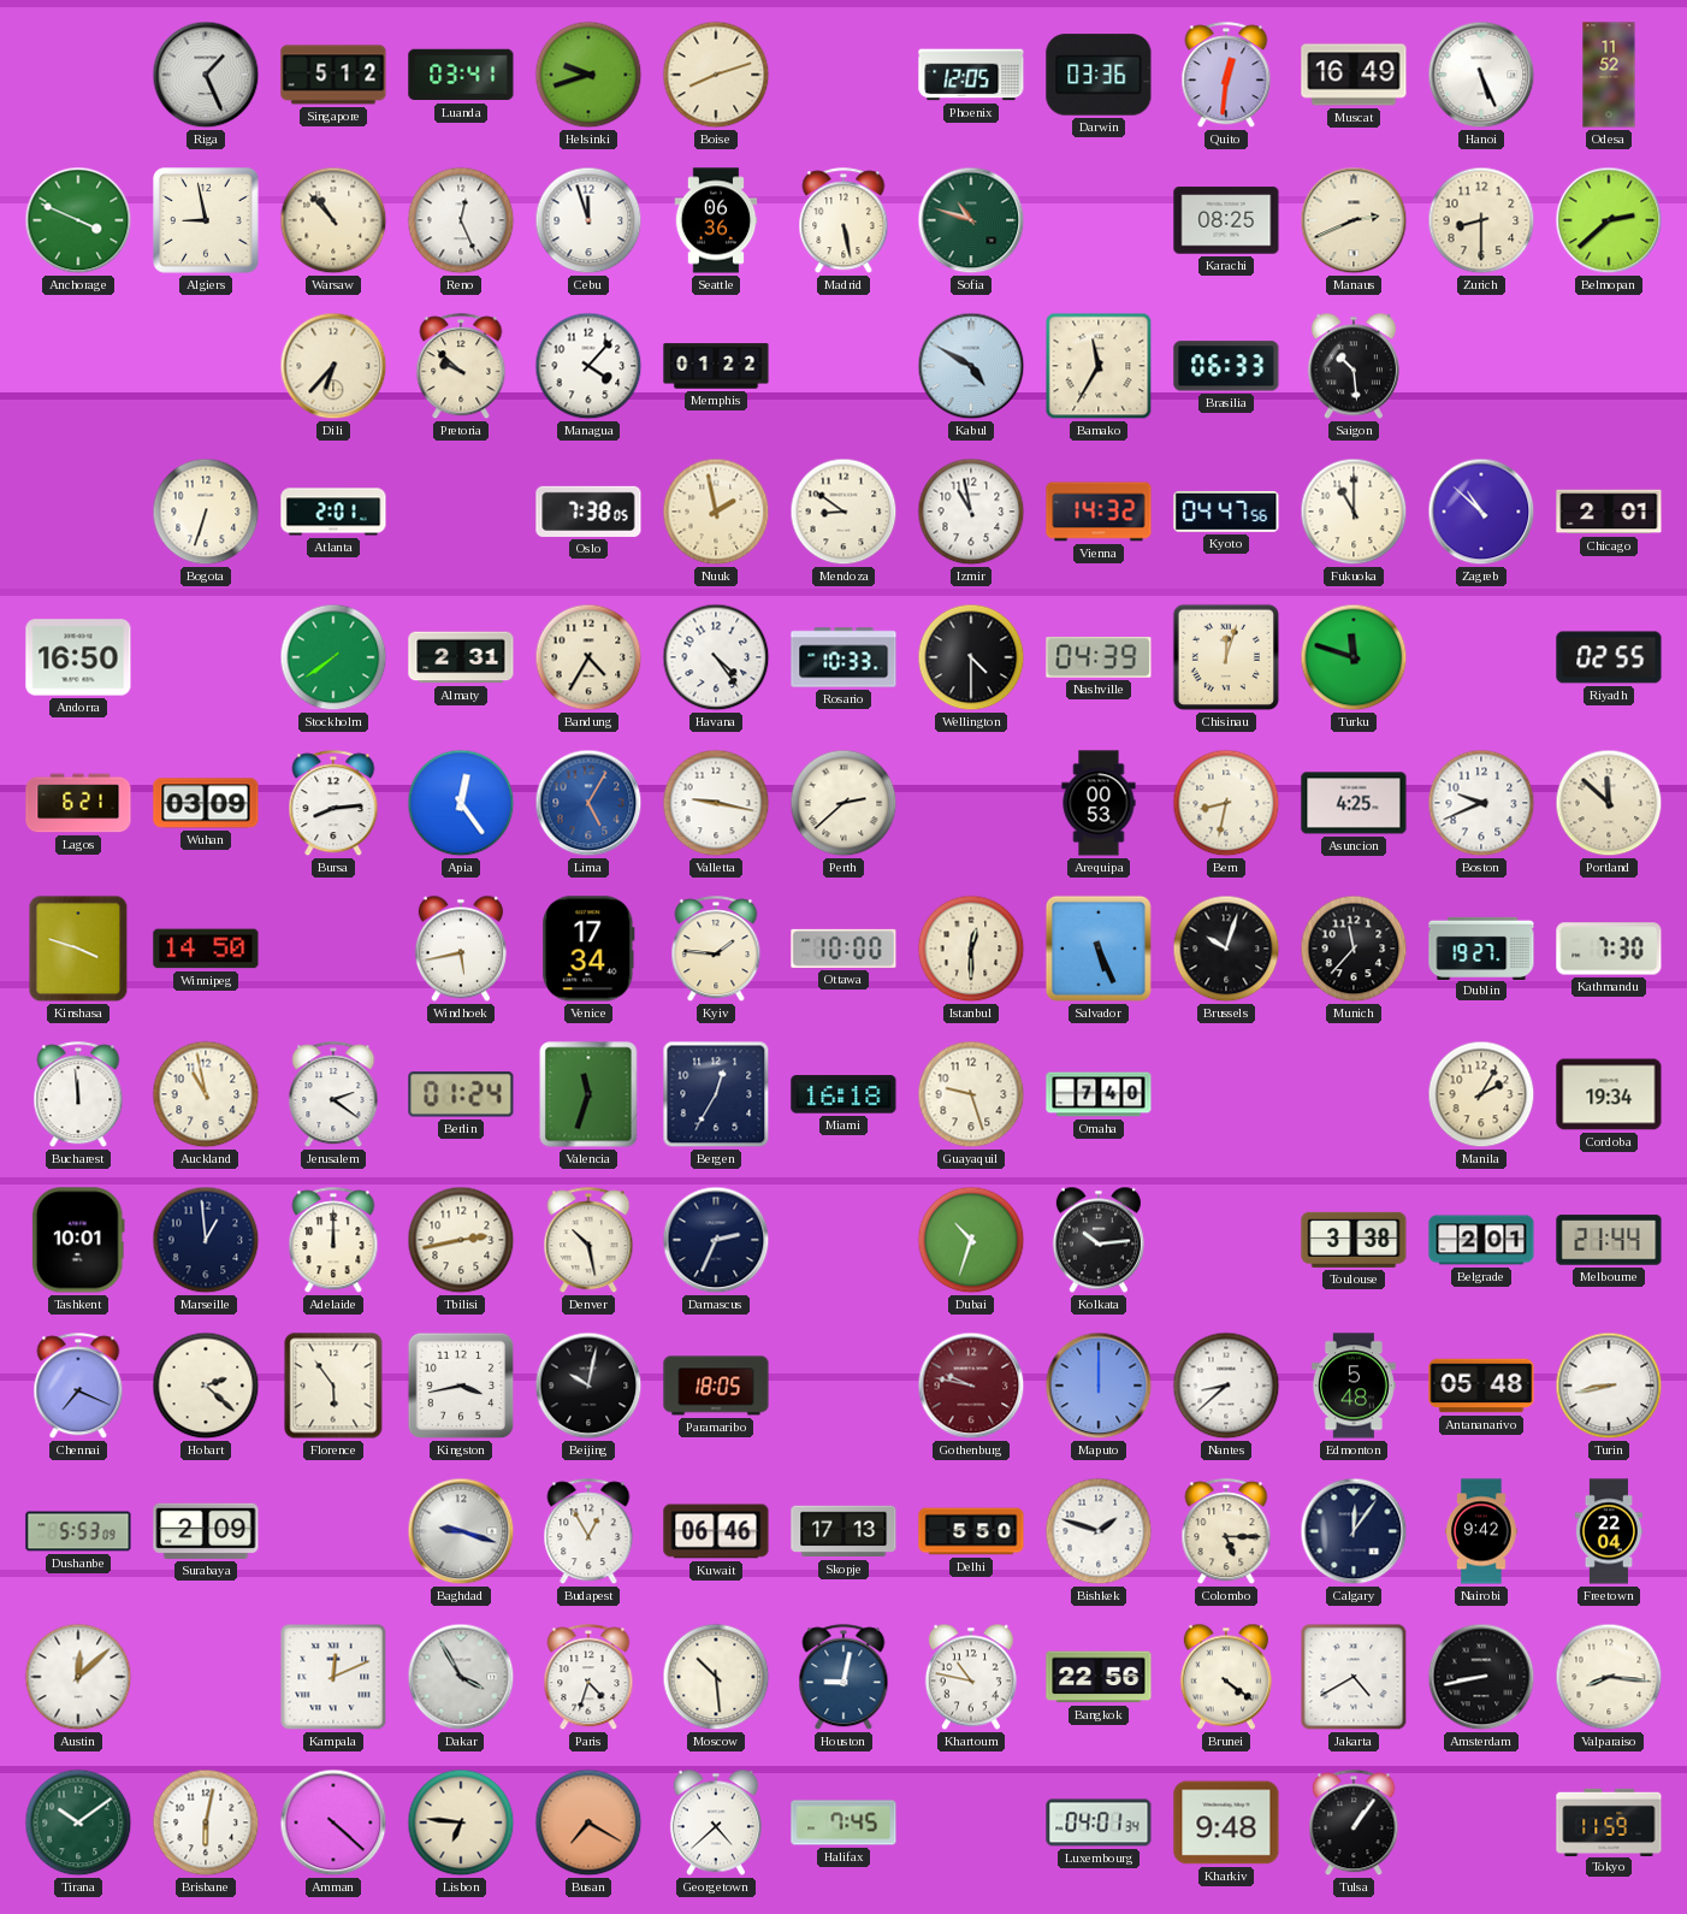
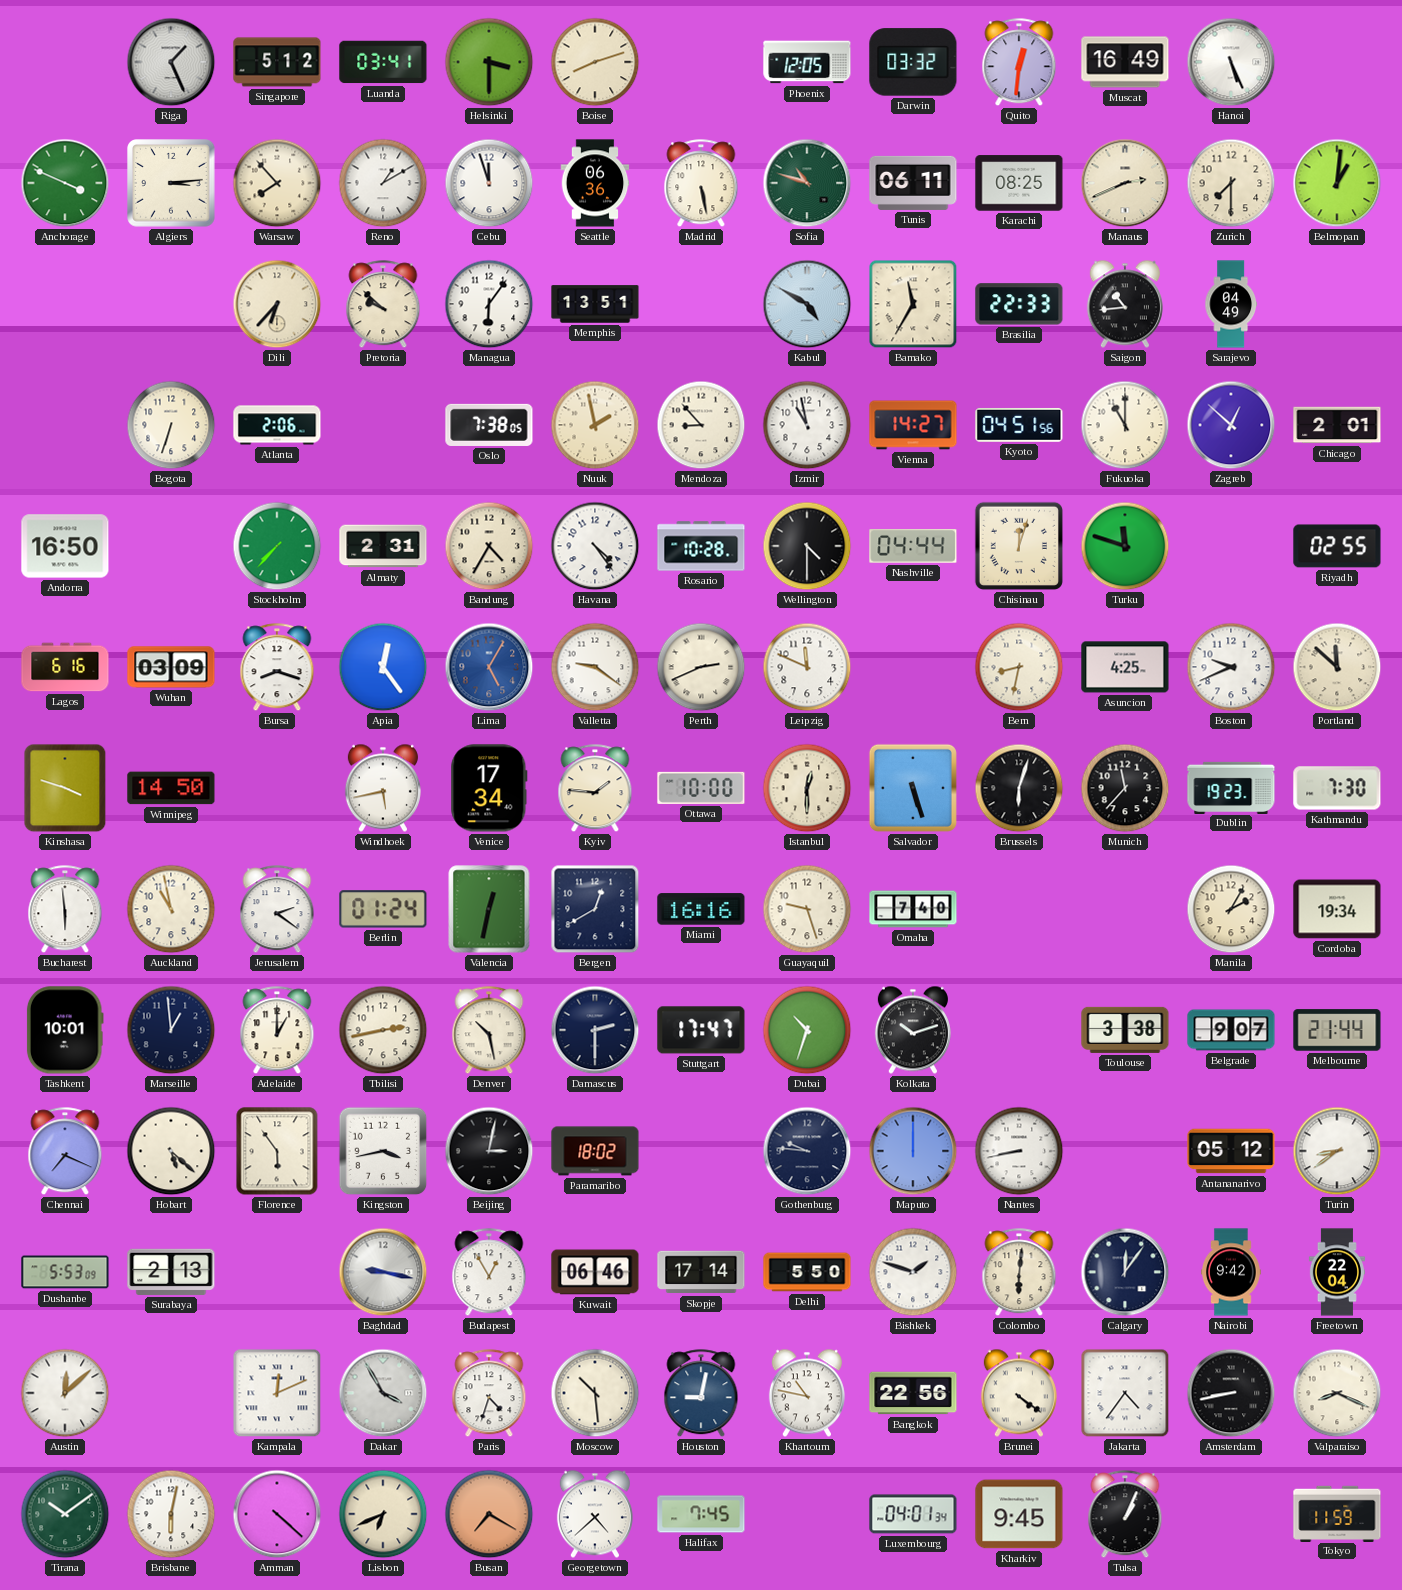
Helsinki: 9:42 -> 3:30 (489, 62)
Darwin: 03:36 -> 03:32 (913, 62)
Odesa: 11:52 -> none (1609, 75)
Algiers: 8:58 -> 3:14 (171, 183)
Warsaw: 10:53 -> 7:53 (277, 183)
Reno: 12:26 -> 1:10 (383, 183)
Tunis: none -> 06:11 (913, 183)
Zurich: 8:30 -> 7:30 (1231, 183)
Belmopan: 2:38 -> 1:01 (1337, 183)
Managua: 4:07 -> 6:06 (489, 304)
Memphis: 01:22 -> 13:51 (595, 304)
Brasilia: 06:33 -> 22:33 (1019, 304)
Saigon: 10:29 -> 10:44 (1125, 304)
Sarajevo: none -> 04:49 (1231, 304)
Atlanta: 2:01 -> 2:06 (277, 425)
Mendoza: 8:51 -> 8:53 (701, 425)
Vienna: 14:32 -> 14:27 (913, 425)
Kyoto: 04:47 -> 04:51 (1019, 425)
Zagreb: 10:52 -> 12:52 (1231, 425)
Stockholm: 7:39 -> 7:37 (277, 546)
Rosario: 10:33 -> 10:28 (701, 546)
Nashville: 04:39 -> 04:44 (913, 546)
Lagos: 6:21 -> 6:16 (65, 667)
Bursa: 8:14 -> 8:18 (277, 668)
Valletta: 9:17 -> 9:21 (595, 667)
Perth: 2:38 -> 2:41 (701, 667)
Leipzig: none -> 11:49 (807, 667)
Arequipa: 00:53 -> none (1099, 803)
Salvador: 5:26 -> 5:27 (913, 788)
Brussels: 10:03 -> 6:03 (1019, 788)
Dublin: 19:27 -> 19:23 (1231, 787)
Bucharest: 11:59 -> 5:59 (65, 910)
Valencia: 11:33 -> 12:32 (489, 909)
Bergen: 12:35 -> 12:40 (595, 909)
Miami: 16:18 -> 16:16 (701, 909)
Adelaide: 12:00 -> 1:00 (277, 1031)
Damascus: 2:34 -> 2:30 (595, 1030)
Stuttgart: none -> 17:47 (701, 1030)
Kolkata: 10:14 -> 10:12 (913, 1030)
Belgrade: 2:01 -> 9:07 (1231, 1030)
Hobart: 2:22 -> 5:22 (171, 1151)
Beijing: 10:02 -> 3:02 (489, 1151)
Paramaribo: 18:05 -> 18:02 (595, 1151)
Gothenburg: 9:47 -> 9:46 (807, 1151)
Gothenburg dial: burgundy -> navy (807, 1151)
Nantes: 8:38 -> 8:43 (1019, 1151)
Edmonton: 5:48 -> none (1354, 1386)
Antananarivo: 05:48 -> 05:12 (1231, 1151)
Turin: 8:43 -> 8:39 (1337, 1151)
Surabaya: 2:09 -> 2:13 (171, 1272)
Baghdad: 9:18 -> 9:17 (383, 1272)
Skopje: 17:13 -> 17:14 (701, 1272)
Colombo: 5:15 -> 6:01 (1019, 1273)
Jakarta: 4:40 -> 4:36 (1125, 1393)
Valparaiso: 8:16 -> 8:19 (1337, 1393)
Lisbon: 6:46 -> 6:41 (383, 1514)
Kharkiv: 9:48 -> 9:45 (1019, 1514)
Tulsa: 1:06 -> 1:04 (1125, 1515)
